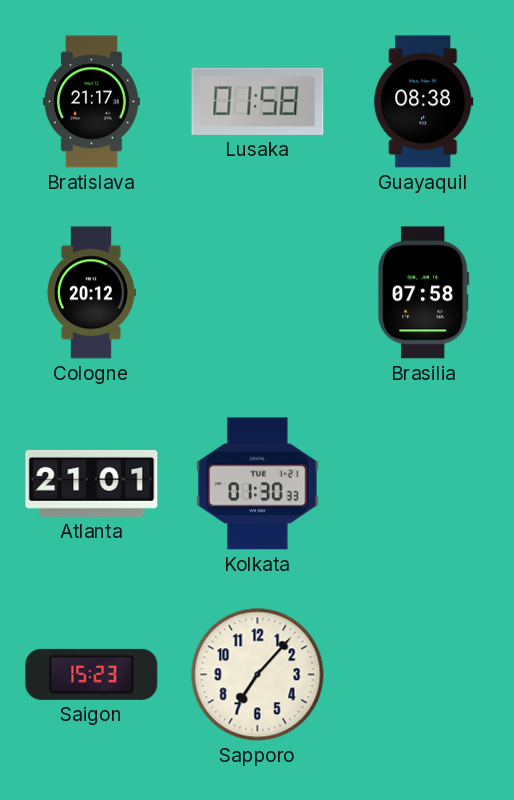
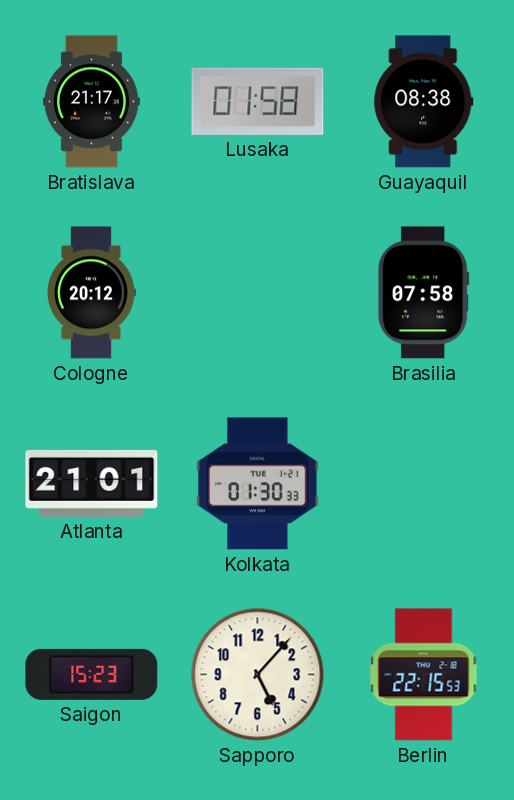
Sapporo: 7:07 -> 5:07 (258, 675)
Berlin: none -> 22:15 (424, 675)
